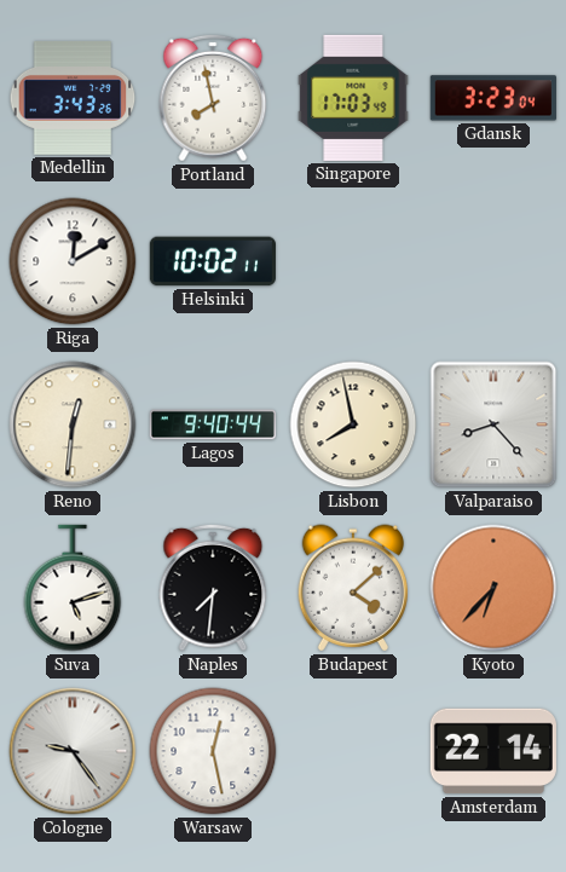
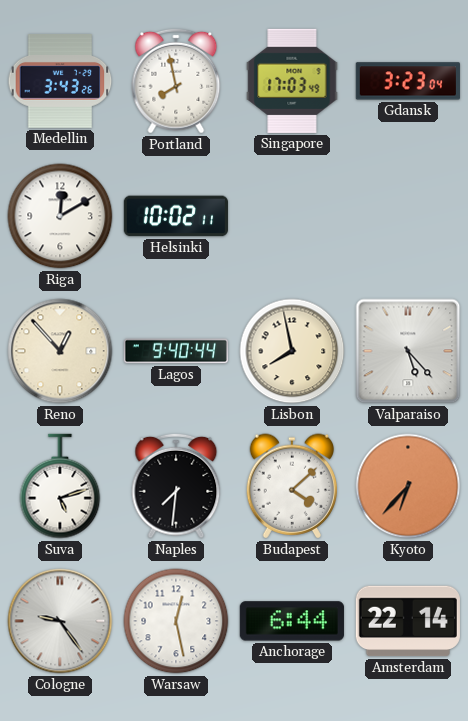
Reno: 12:31 -> 12:53 (60, 351)
Valparaiso: 8:23 -> 5:23 (408, 351)
Anchorage: none -> 6:44 (292, 621)
